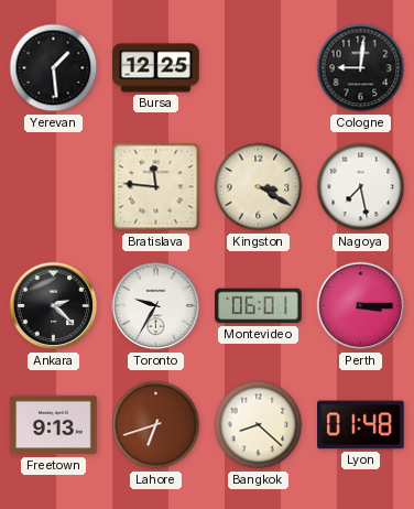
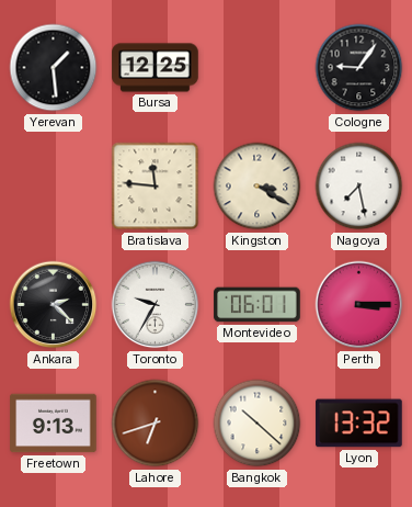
Cologne: 9:01 -> 9:06 (359, 68)
Bangkok: 8:22 -> 10:22 (257, 424)
Lyon: 01:48 -> 13:32 (359, 424)
